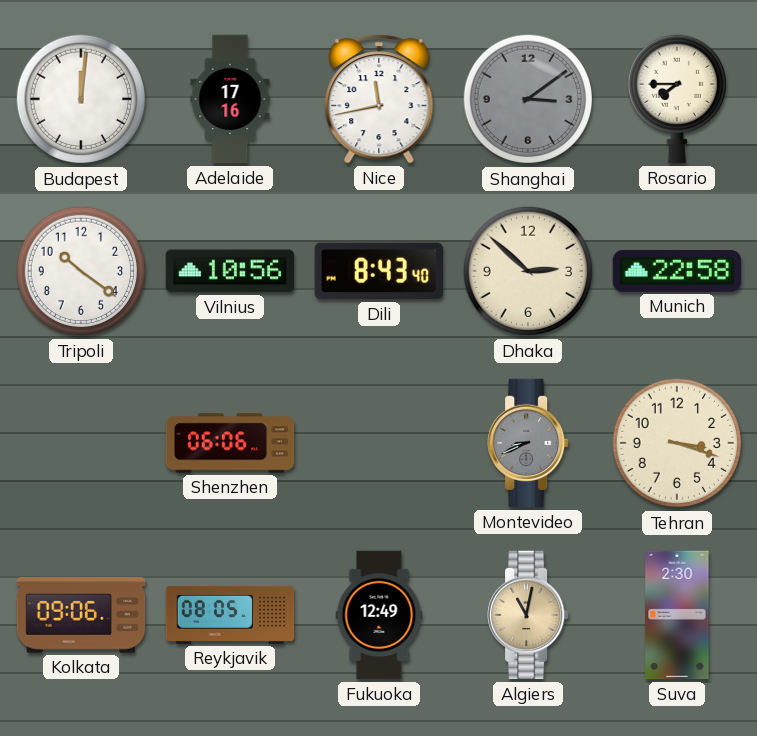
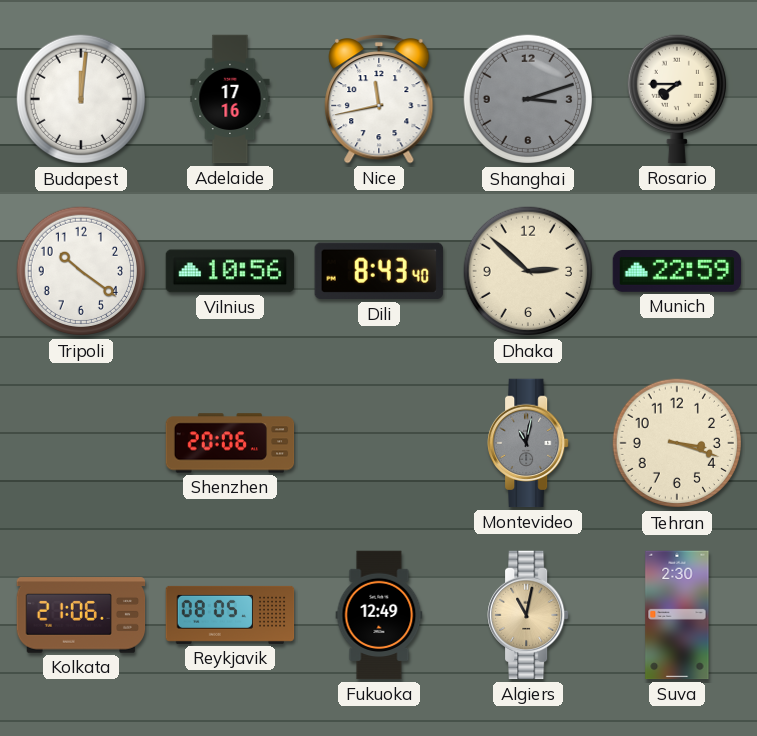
Shanghai: 3:09 -> 3:12 (528, 99)
Munich: 22:58 -> 22:59 (677, 271)
Shenzhen: 06:06 -> 20:06 (230, 443)
Montevideo: 8:41 -> 11:02 (528, 443)
Kolkata: 09:06 -> 21:06 (81, 615)
